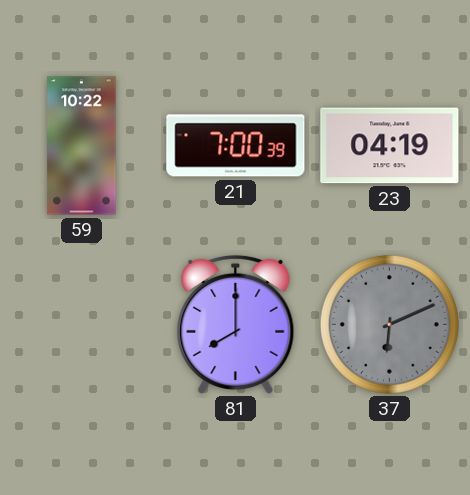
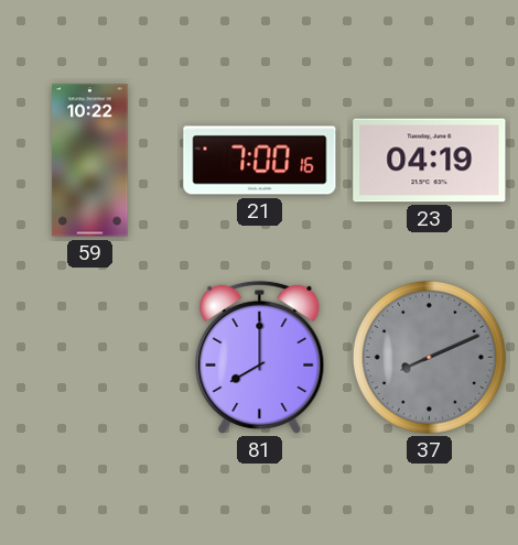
21: 7:00:39 -> 7:00:16 (260, 161)
37: 6:11 -> 8:11 (429, 357)
